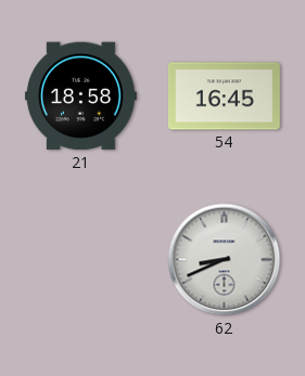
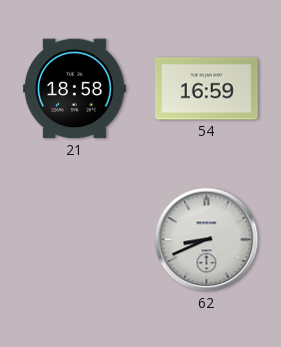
54: 16:45 -> 16:59 (206, 89)
